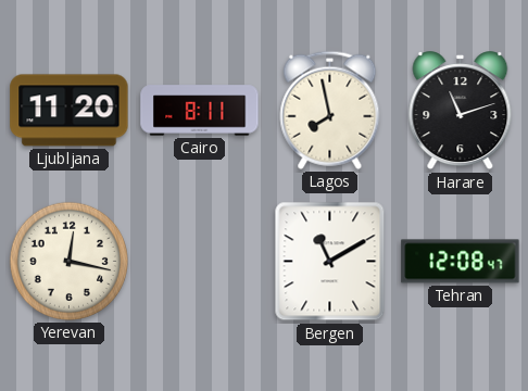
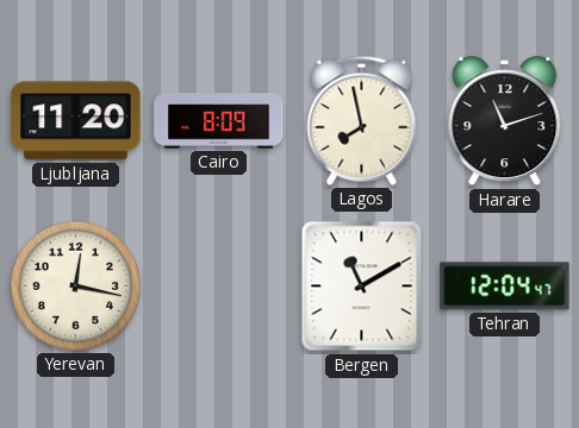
Cairo: 8:11 -> 8:09 (219, 121)
Tehran: 12:08 -> 12:04 (505, 287)
